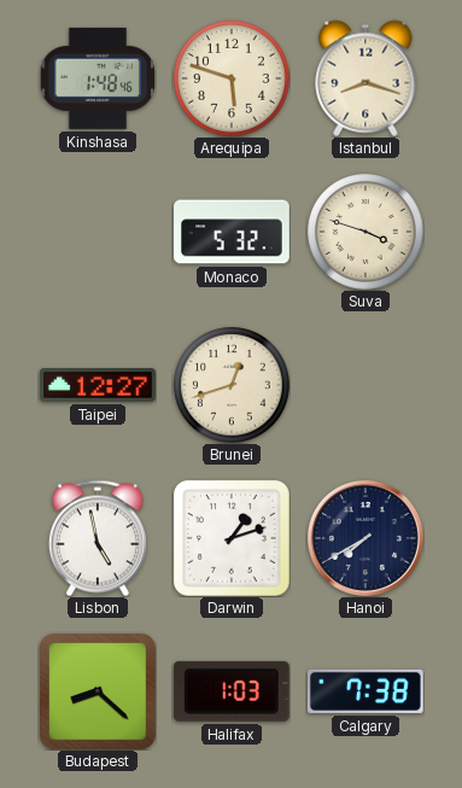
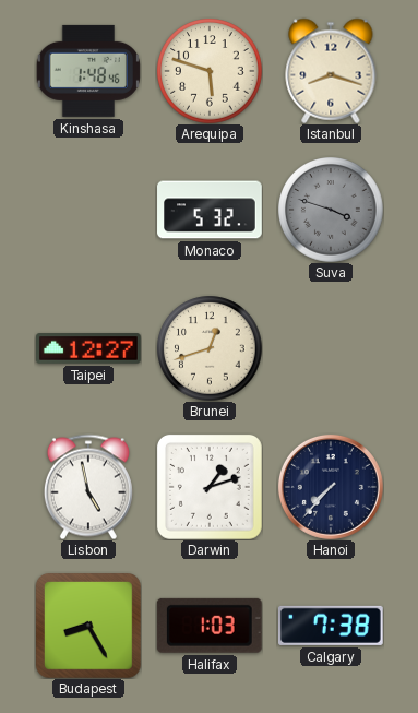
Suva dial: cream -> grey (331, 210)
Hanoi: 7:40 -> 7:37 (331, 487)
Budapest: 8:22 -> 8:25 (88, 626)
